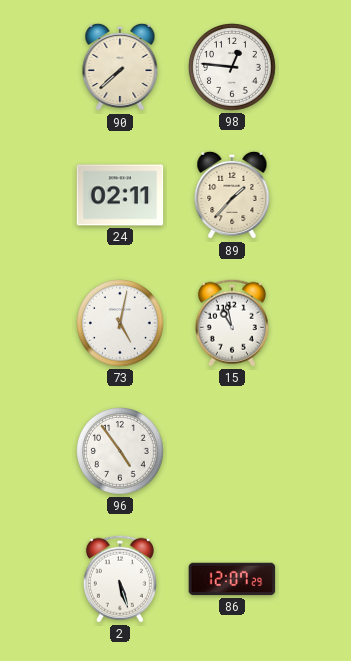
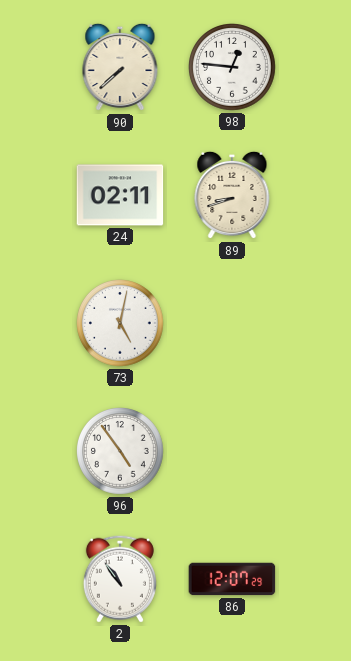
89: 1:37 -> 8:42 (232, 195)
15: 10:58 -> none (232, 323)
2: 5:27 -> 10:54 (120, 579)
